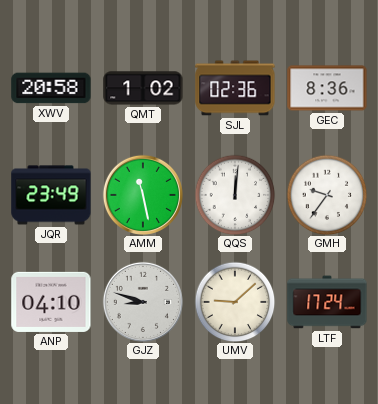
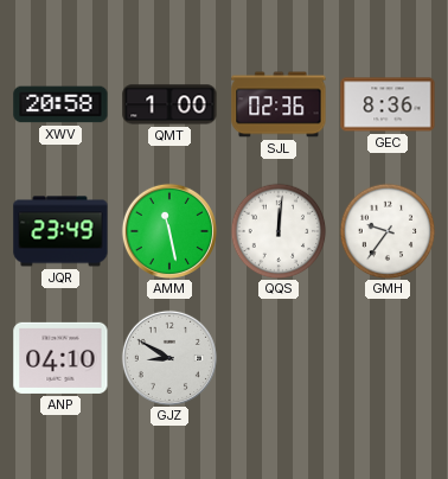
QMT: 1:02 -> 1:00 (169, 104)
GJZ: 8:48 -> 8:50 (169, 358)
UMV: 9:08 -> none (235, 302)
LTF: 17:24 -> none (327, 302)
